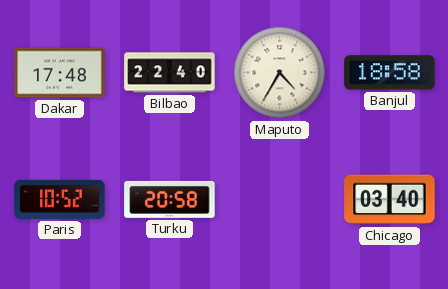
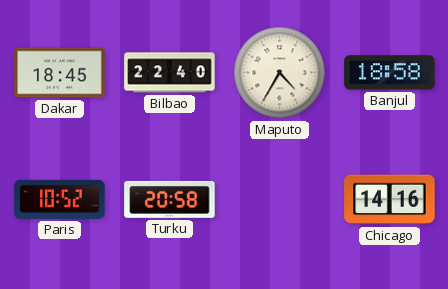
Dakar: 17:48 -> 18:45 (60, 73)
Chicago: 03:40 -> 14:16 (390, 200)
